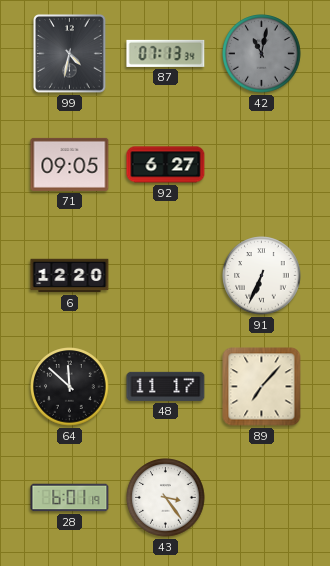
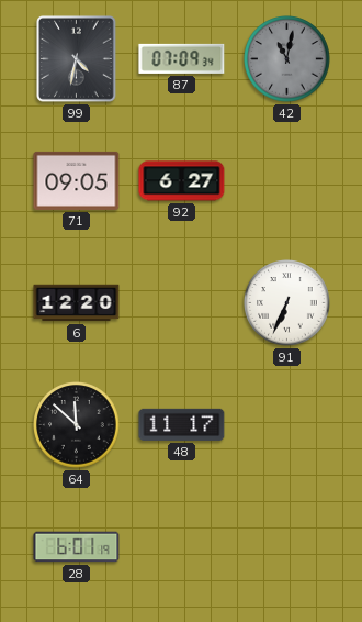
87: 07:13 -> 07:09 (182, 58)
89: 7:07 -> none (262, 387)
43: 3:24 -> none (166, 498)
